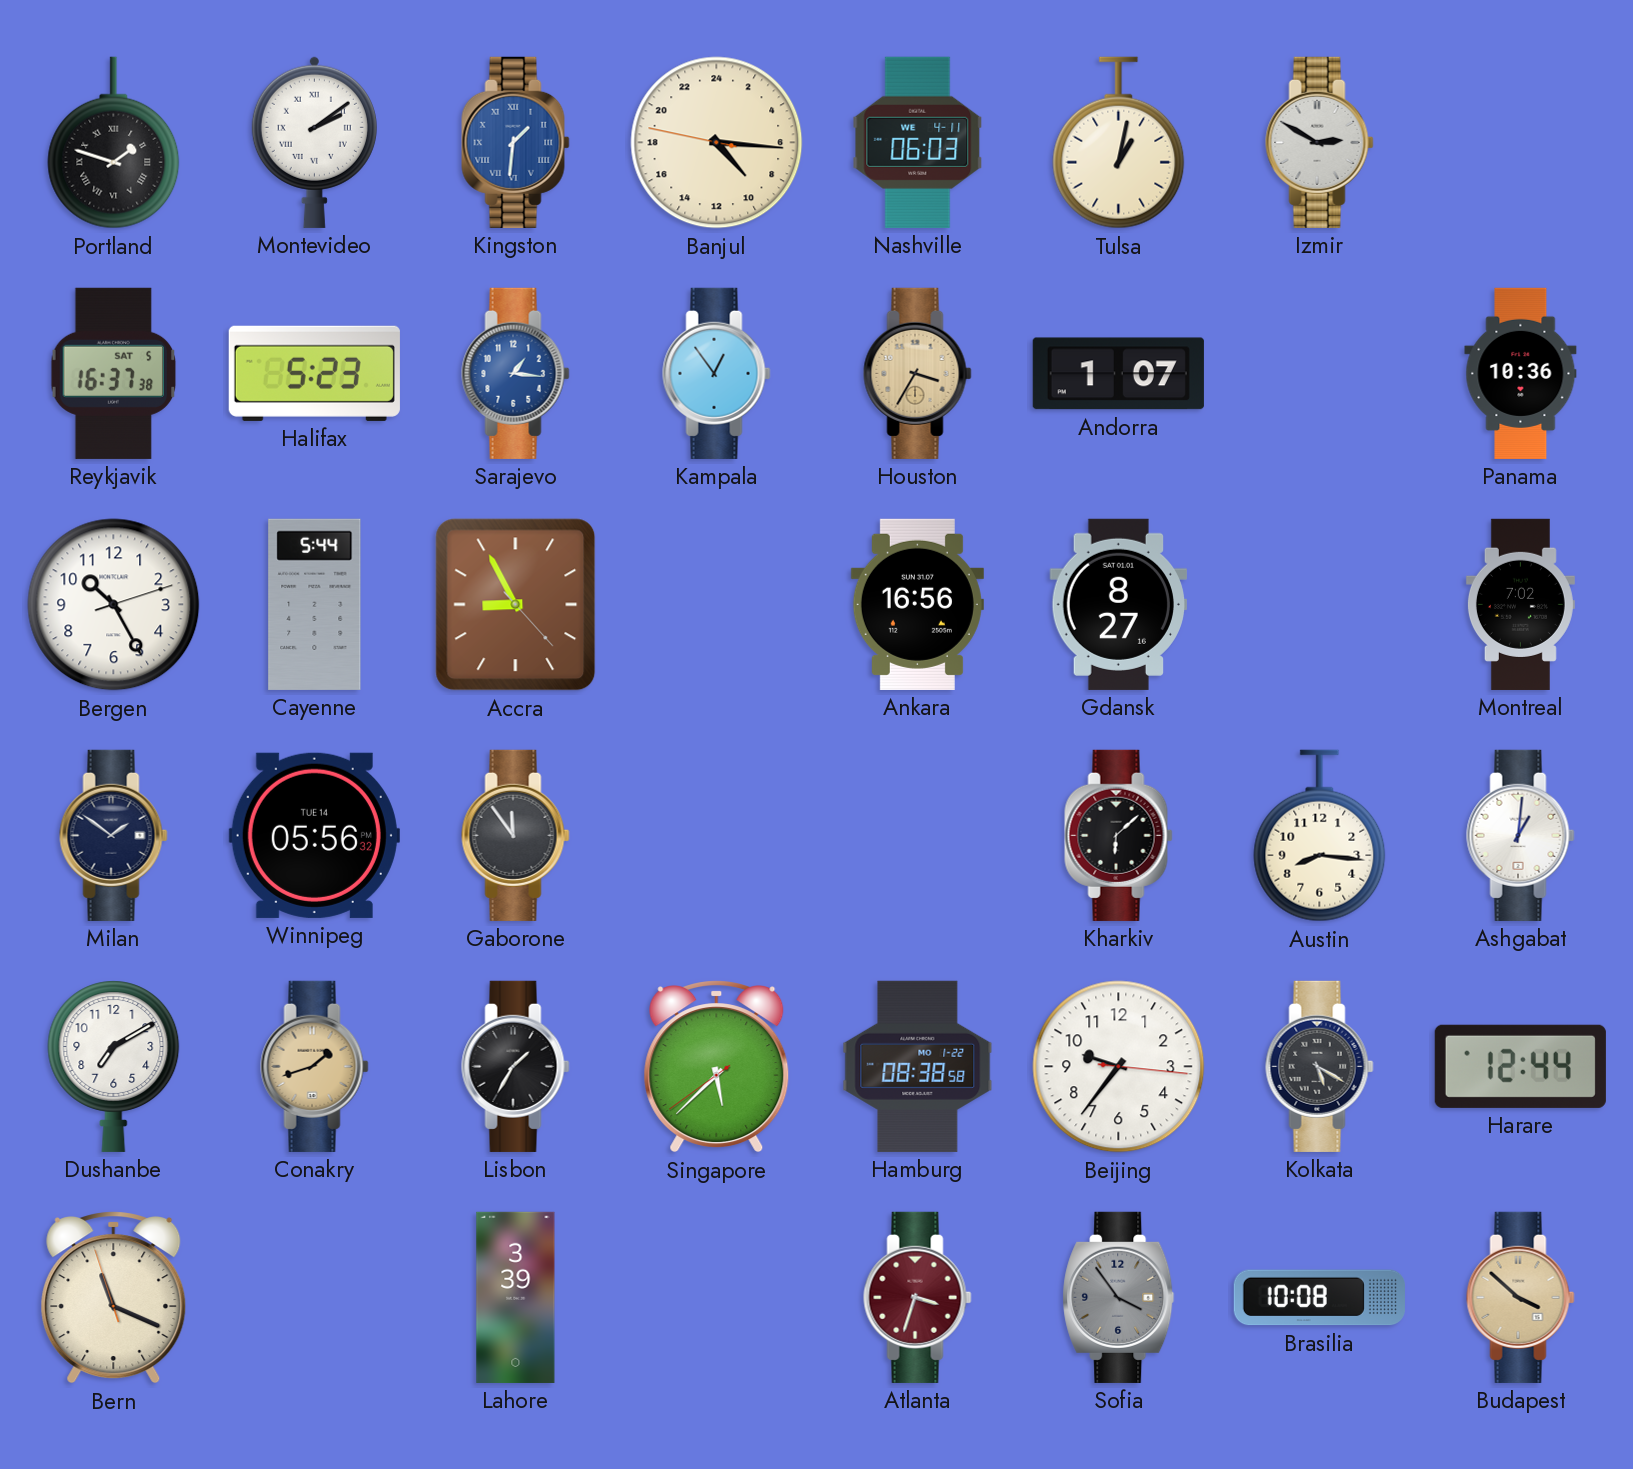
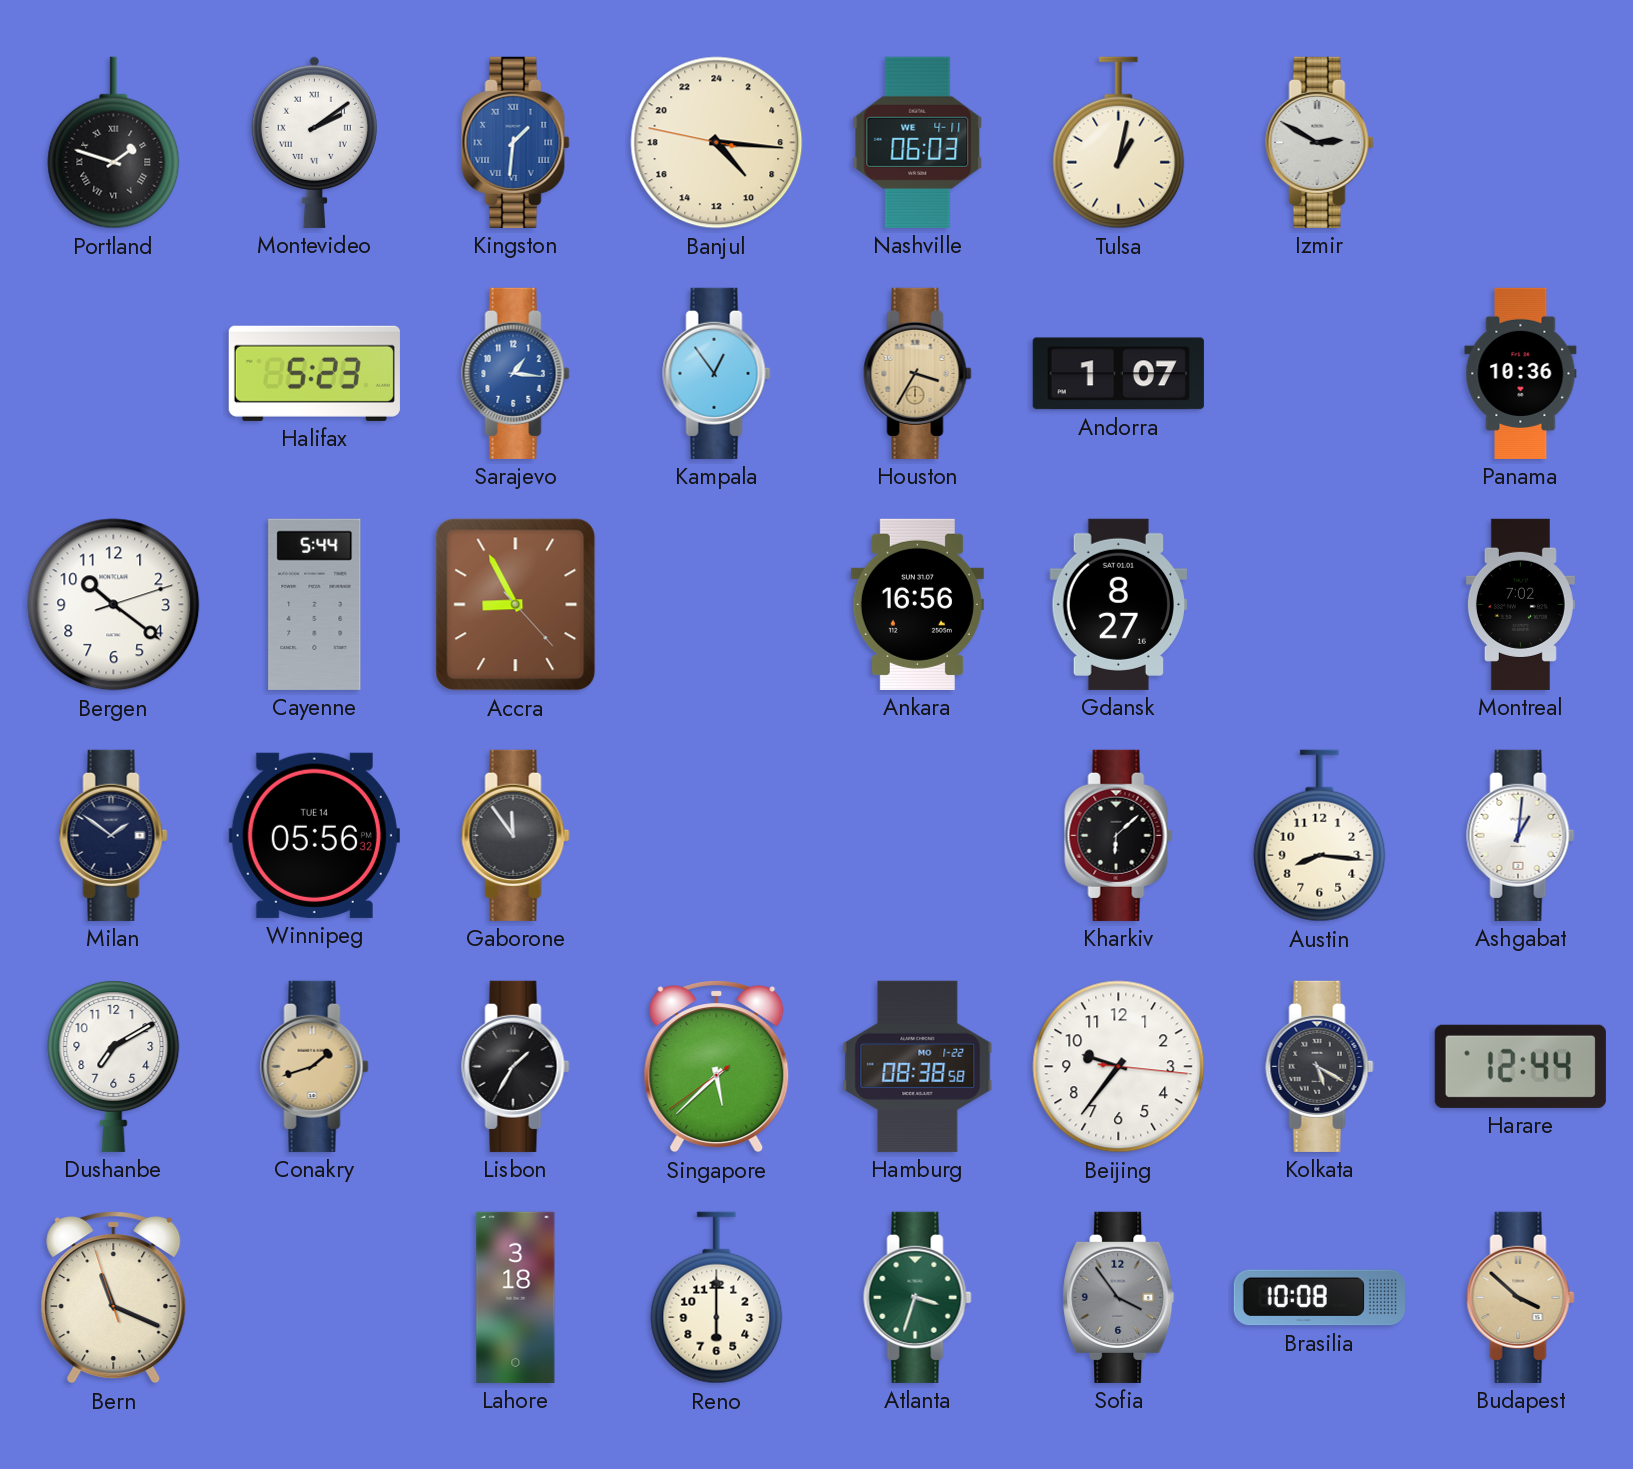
Reykjavik: 16:37 -> none (114, 373)
Bergen: 10:25 -> 10:21 (114, 605)
Lahore: 3:39 -> 3:18 (516, 1297)
Reno: none -> 6:00 (717, 1298)
Atlanta dial: burgundy -> green (918, 1297)
